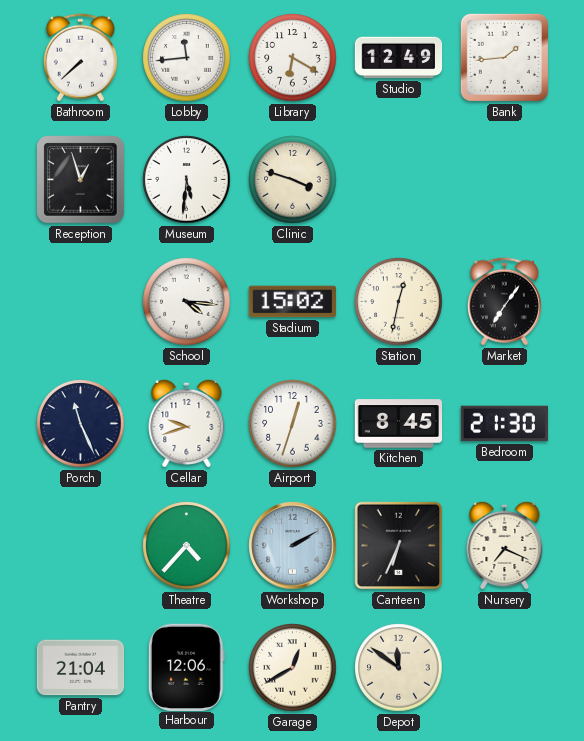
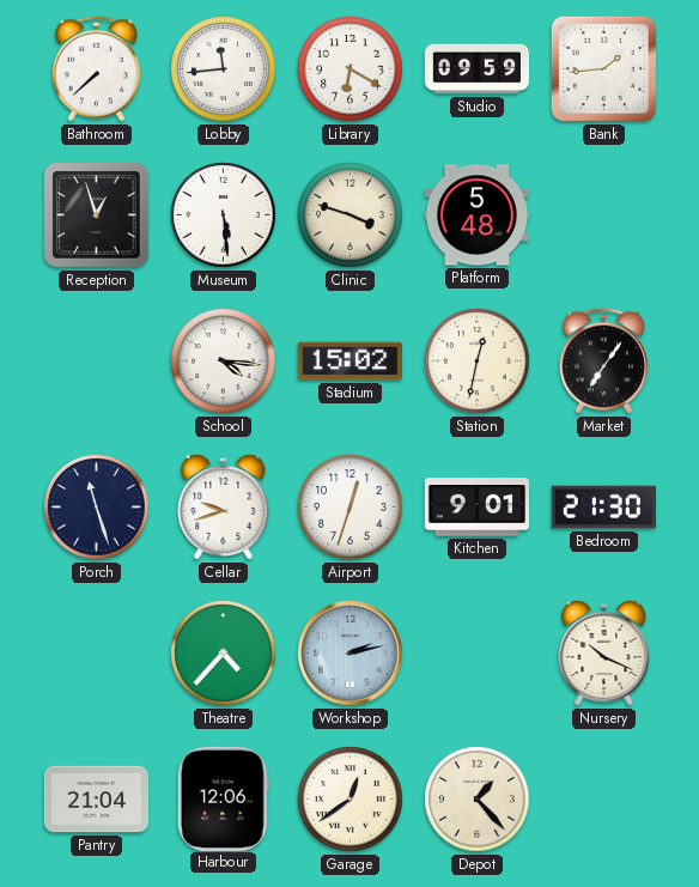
Studio: 12:49 -> 09:59 (478, 69)
Museum: 5:31 -> 5:29 (224, 215)
Platform: none -> 5:48 (476, 215)
Porch: 11:26 -> 11:27 (97, 508)
Kitchen: 8:45 -> 9:01 (478, 508)
Workshop: 2:10 -> 2:13 (351, 654)
Canteen: 6:34 -> none (399, 546)
Nursery: 7:19 -> 10:19 (604, 652)
Garage: 12:40 -> 12:39 (351, 800)
Depot: 11:51 -> 1:23 (478, 800)
